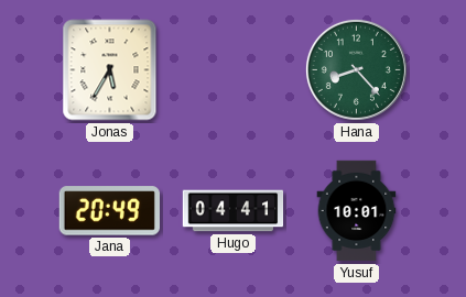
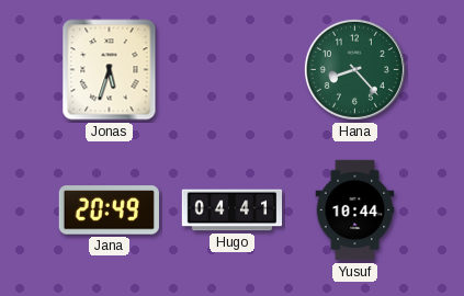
Jonas: 5:35 -> 5:33 (110, 70)
Yusuf: 10:01 -> 10:44 (355, 210)
